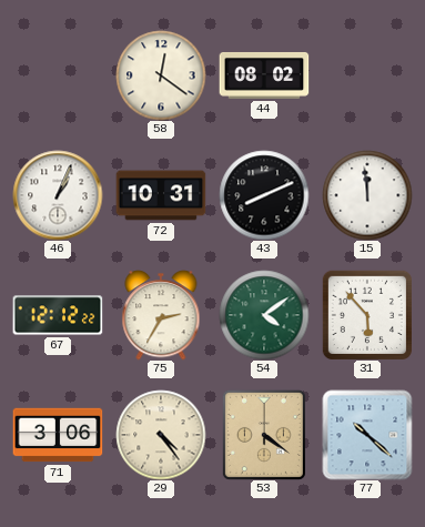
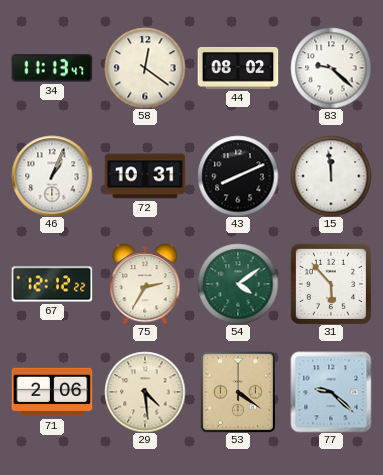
34: none -> 11:13 (52, 68)
83: none -> 9:22 (331, 68)
71: 3:06 -> 2:06 (52, 392)
29: 4:24 -> 4:29 (145, 392)
77: 10:22 -> 9:22 (331, 392)
